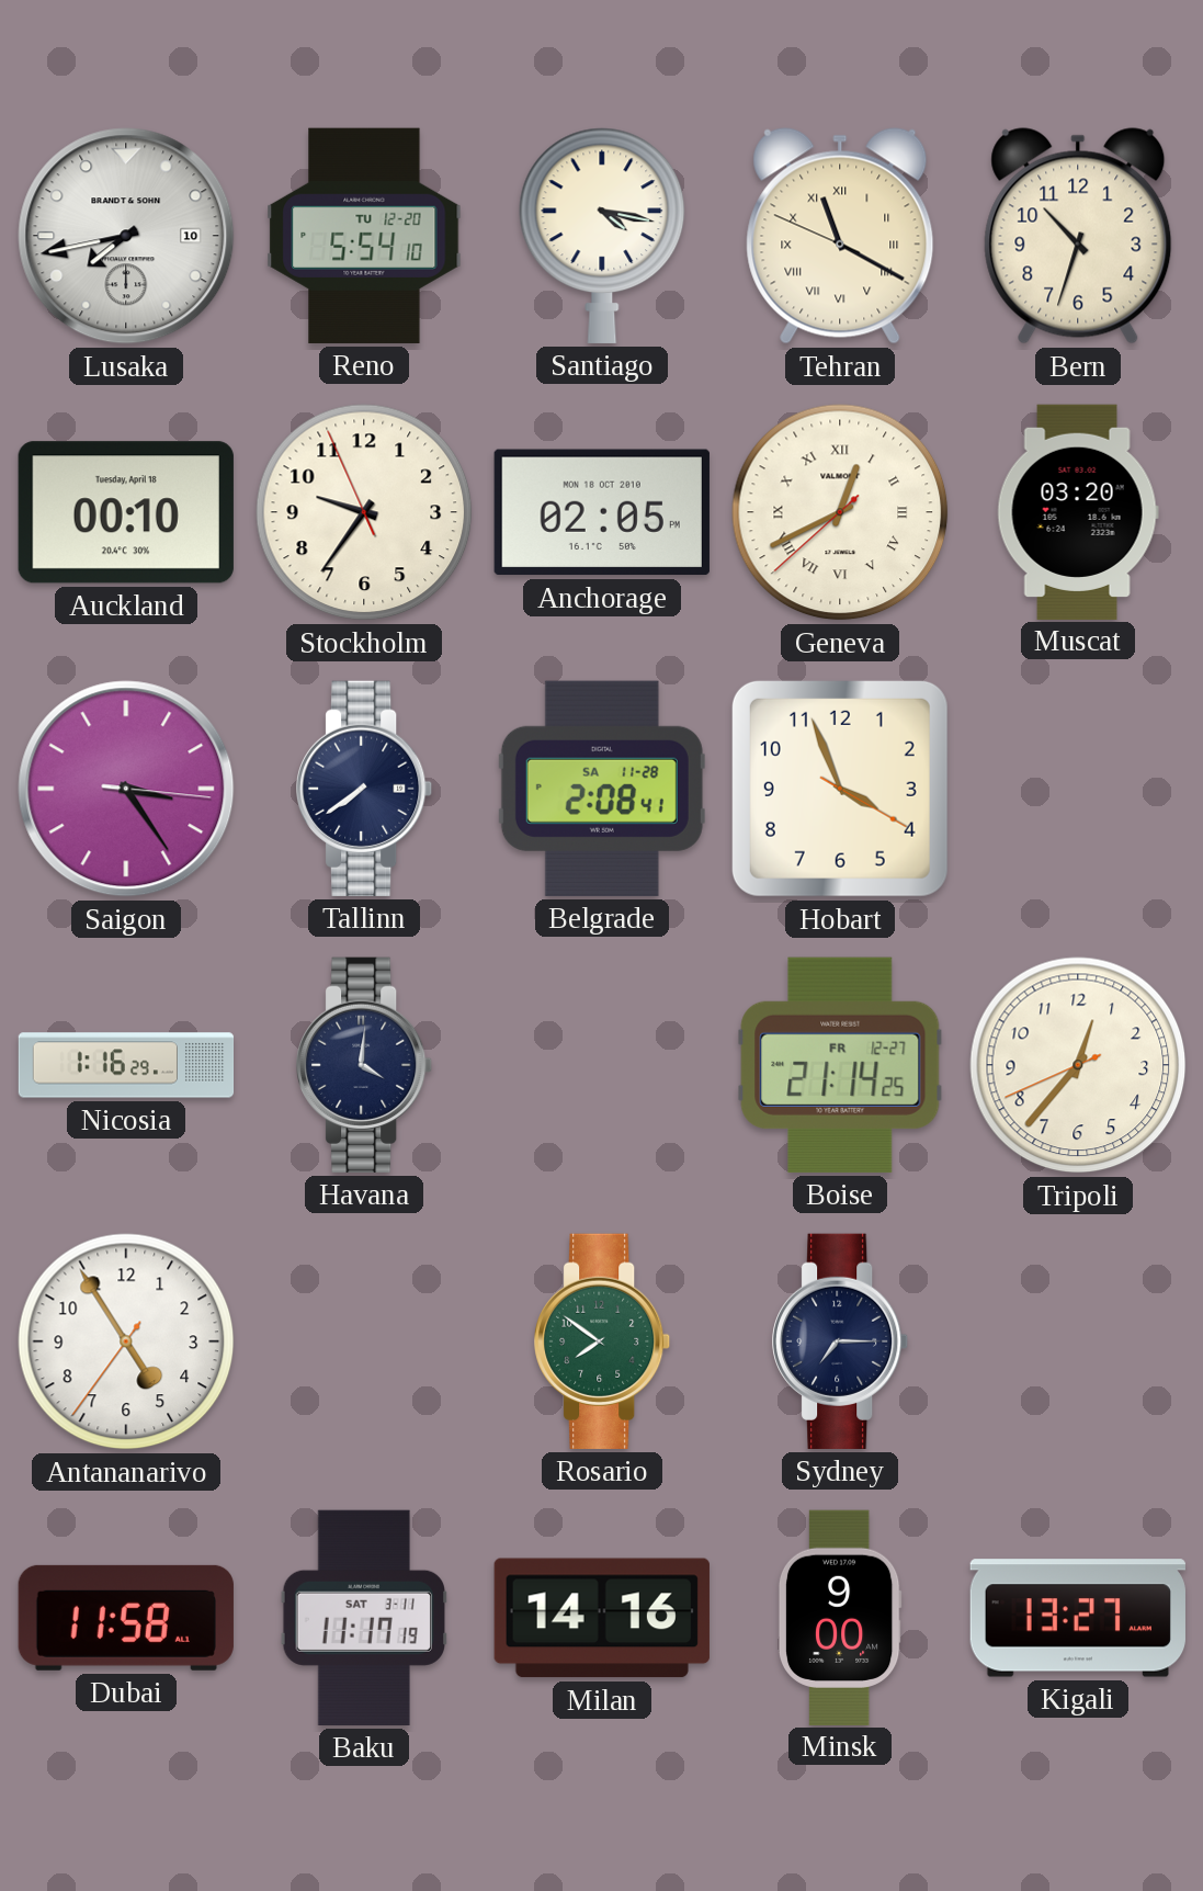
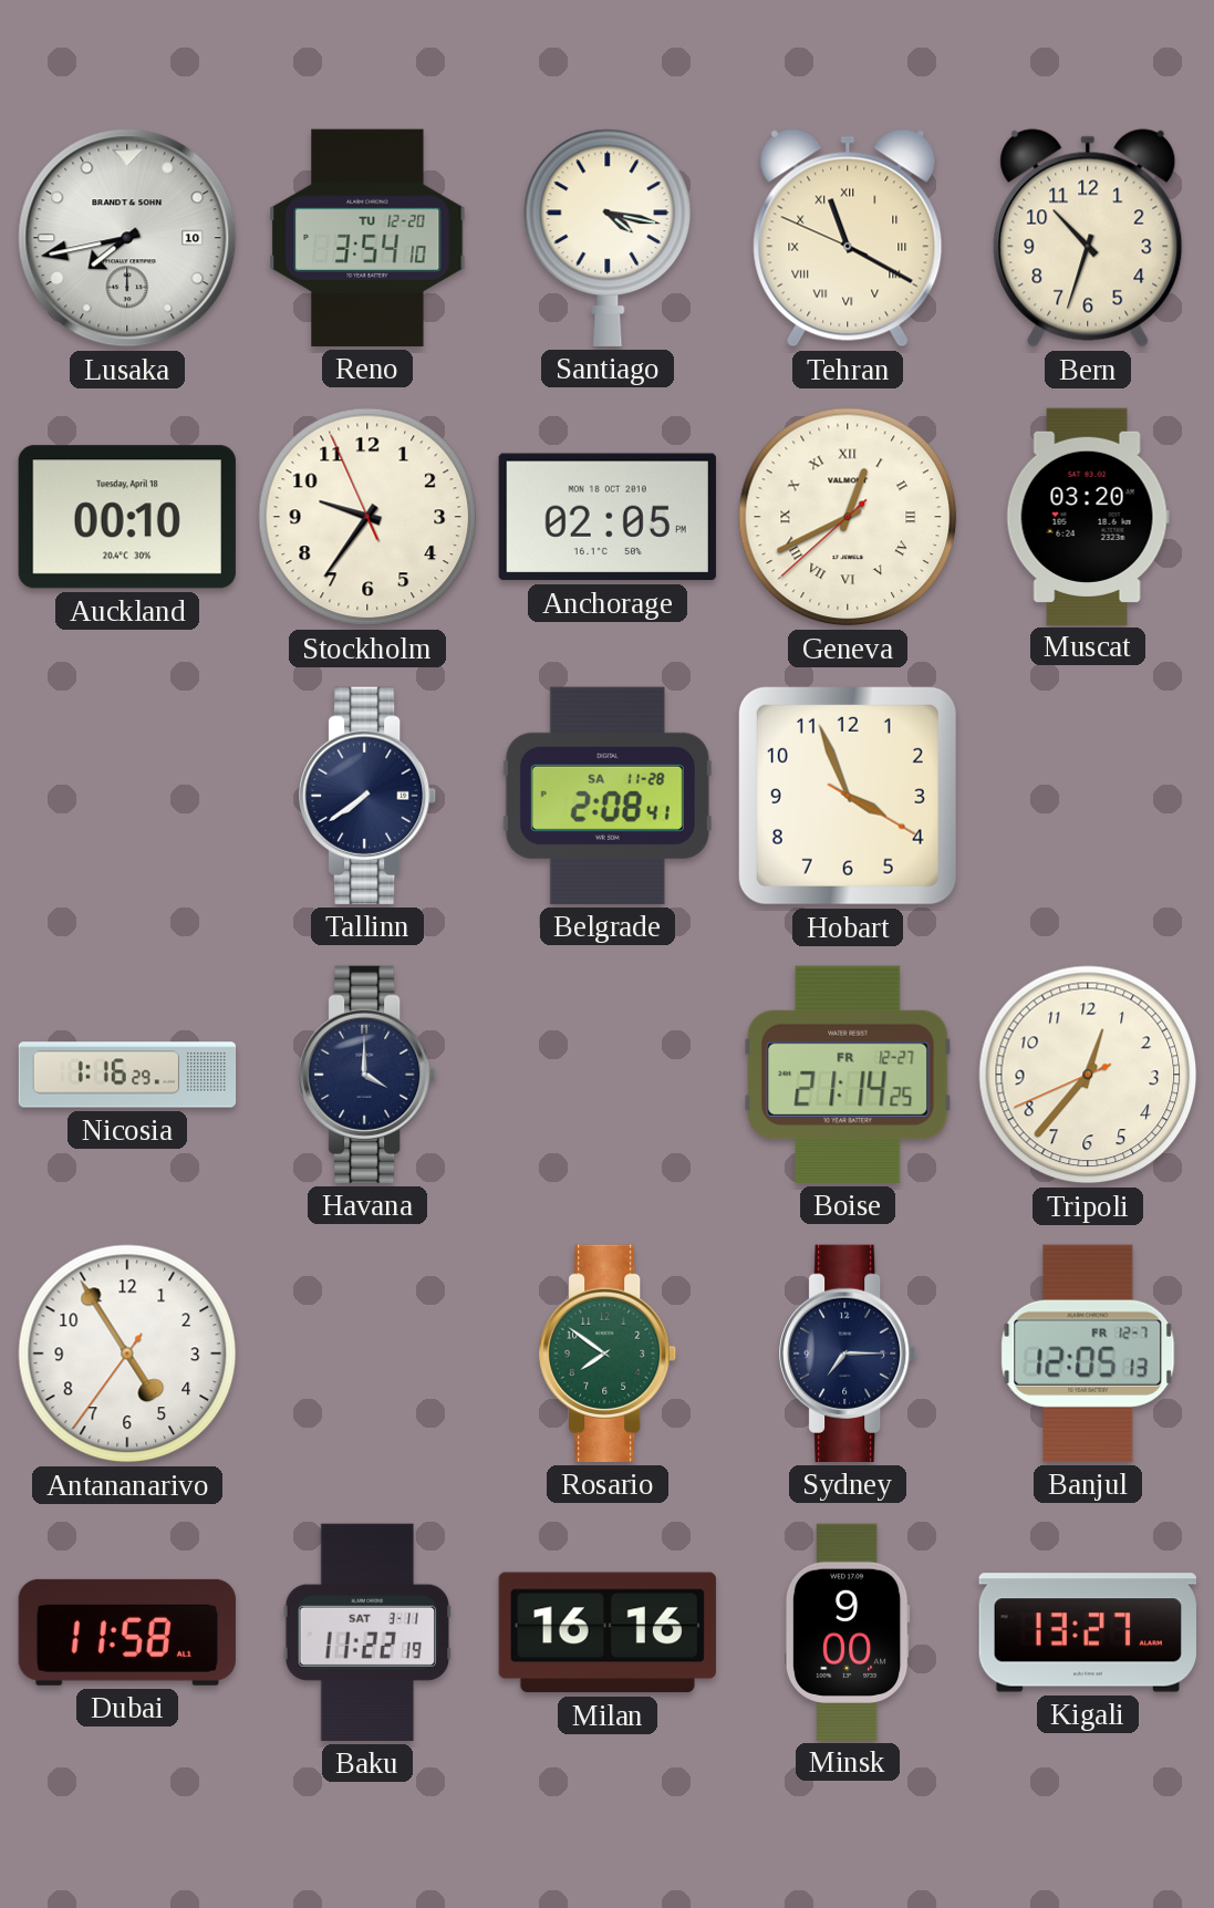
Reno: 5:54 -> 3:54 (367, 238)
Saigon: 3:24 -> none (126, 789)
Havana: 4:01 -> 4:00 (369, 1075)
Banjul: none -> 12:05 (1088, 1354)
Baku: 11:17 -> 11:22 (367, 1632)
Milan: 14:16 -> 16:16 (608, 1632)
